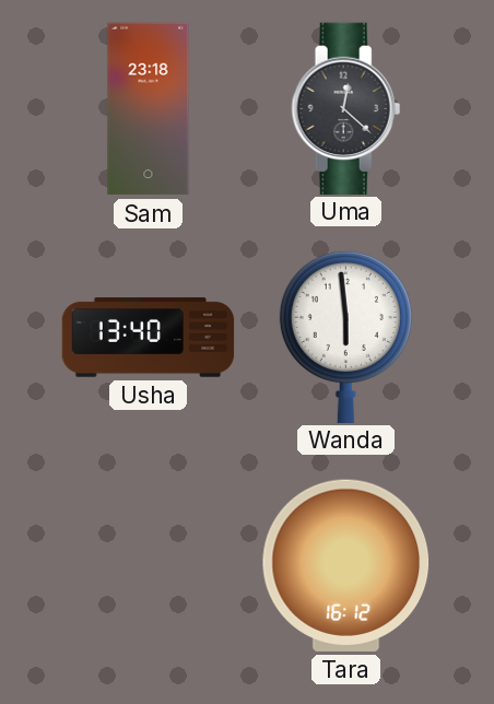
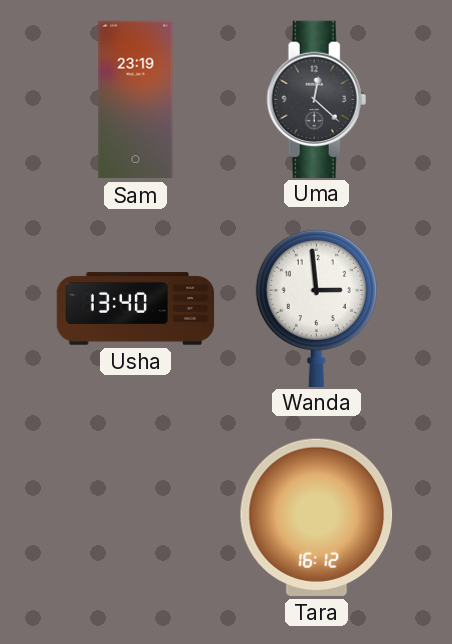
Sam: 23:18 -> 23:19 (136, 100)
Wanda: 5:59 -> 2:59 (316, 307)
